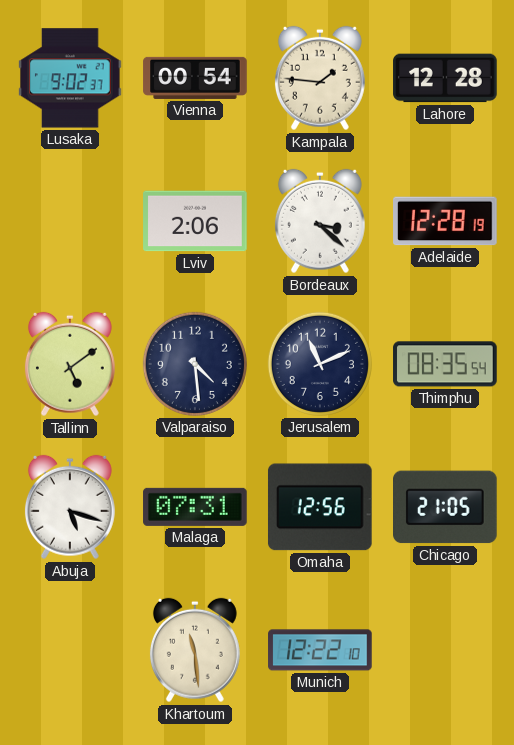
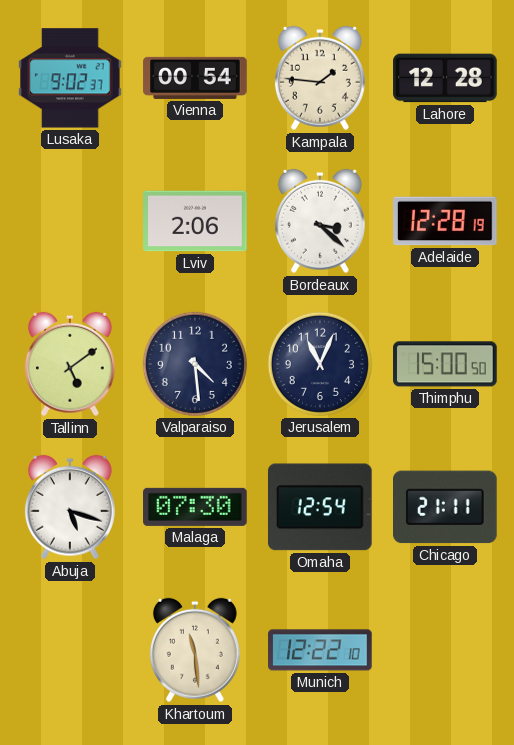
Jerusalem: 11:11 -> 11:04 (320, 364)
Thimphu: 08:35 -> 15:00 (445, 364)
Malaga: 07:31 -> 07:30 (195, 507)
Omaha: 12:56 -> 12:54 (320, 507)
Chicago: 21:05 -> 21:11 (446, 507)
